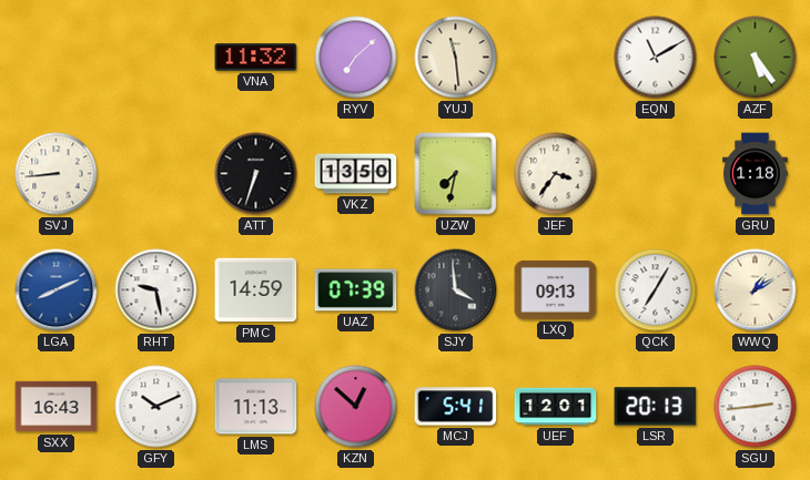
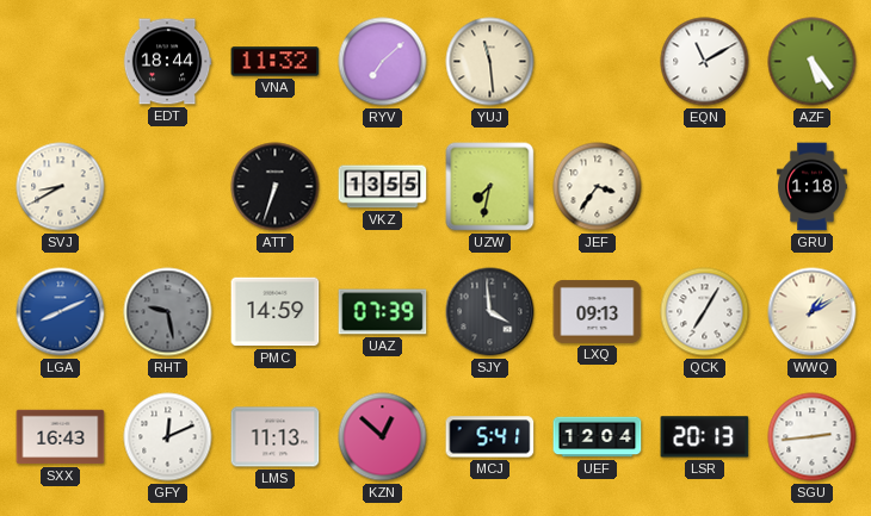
EDT: none -> 18:44 (167, 62)
SVJ: 8:44 -> 8:40 (61, 187)
VKZ: 13:50 -> 13:55 (383, 187)
RHT dial: white -> grey (168, 312)
GFY: 10:11 -> 12:11 (168, 437)
UEF: 12:01 -> 12:04 (598, 437)
